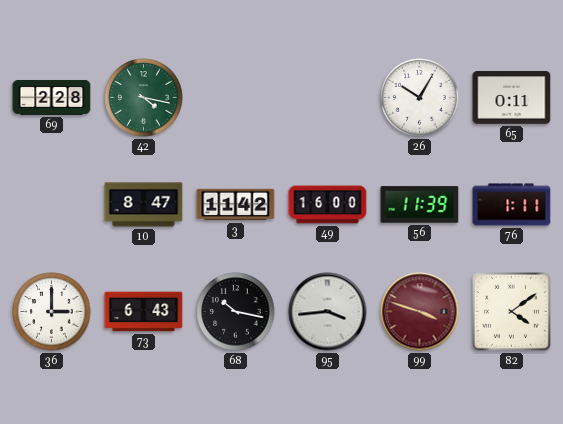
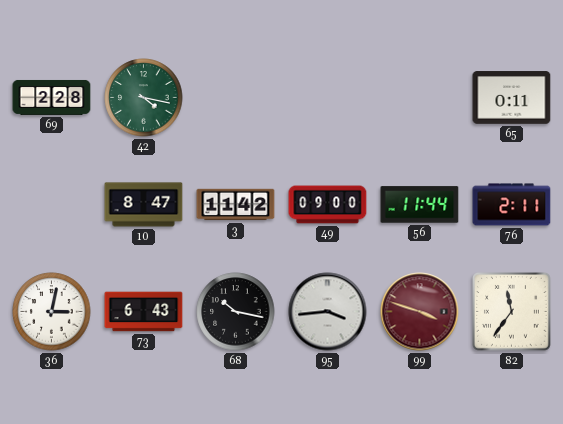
26: 10:05 -> none (420, 98)
49: 16:00 -> 09:00 (328, 205)
56: 11:39 -> 11:44 (420, 205)
76: 1:11 -> 2:11 (512, 205)
36: 3:00 -> 3:02 (52, 312)
82: 4:09 -> 11:36 (512, 312)
